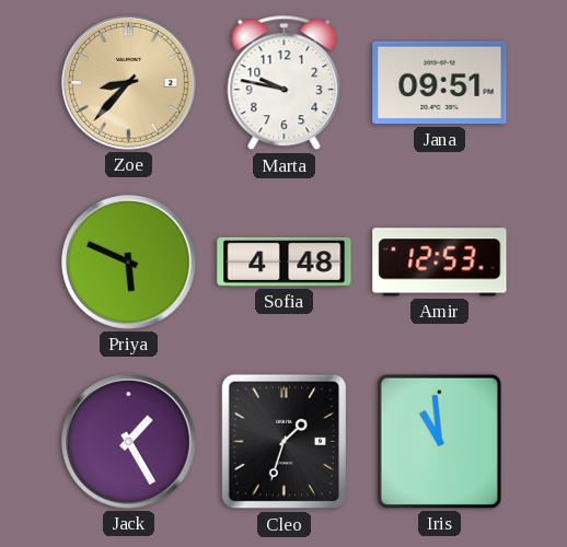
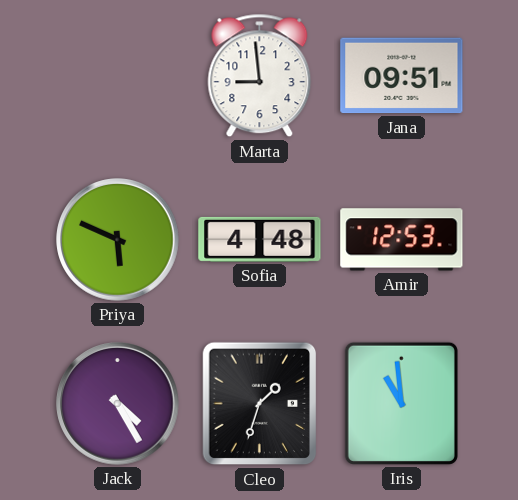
Zoe: 8:37 -> none (129, 83)
Marta: 9:47 -> 8:59 (260, 76)
Jack: 1:25 -> 4:25 (118, 404)
